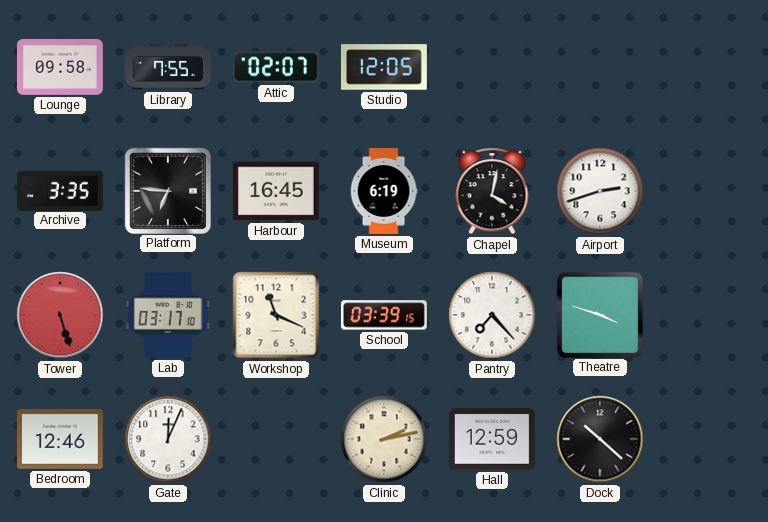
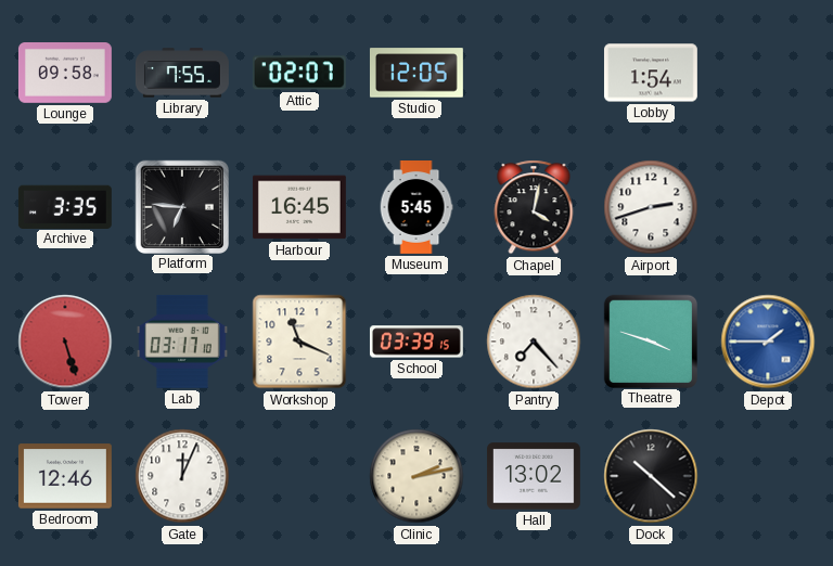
Lobby: none -> 1:54 (651, 73)
Museum: 6:19 -> 5:45 (416, 208)
Depot: none -> 1:45 (768, 342)
Hall: 12:59 -> 13:02 (534, 476)
